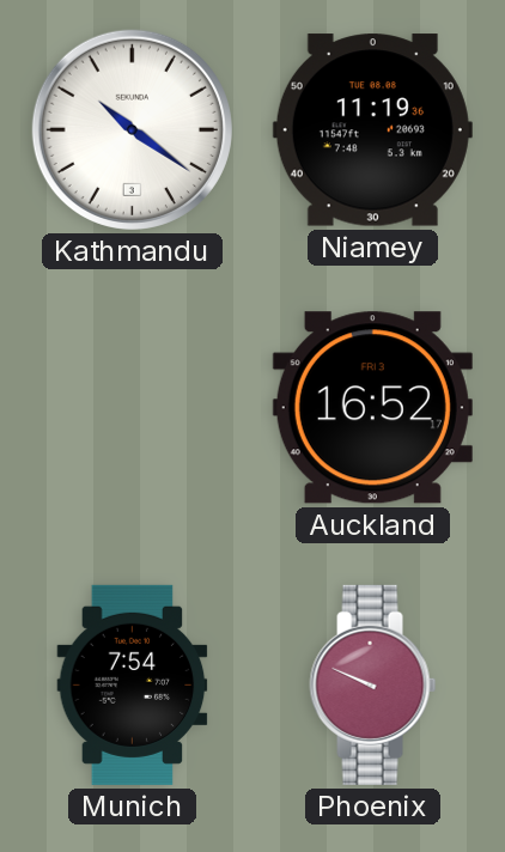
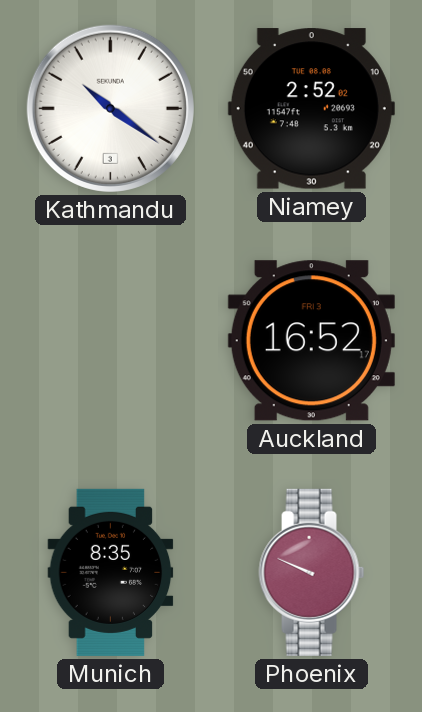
Niamey: 11:19 -> 2:52 (311, 109)
Munich: 7:54 -> 8:35 (111, 572)
